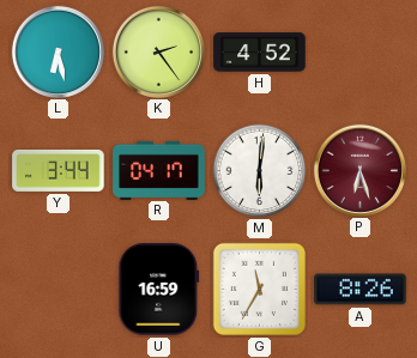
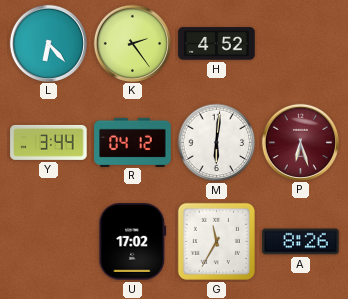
L: 6:28 -> 6:23 (48, 43)
R: 04:17 -> 04:12 (133, 142)
U: 16:59 -> 17:02 (133, 242)
